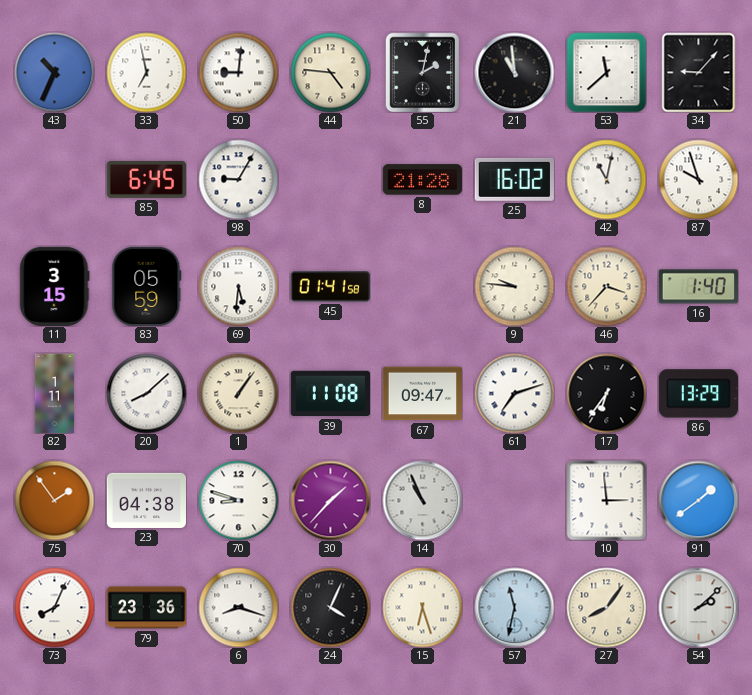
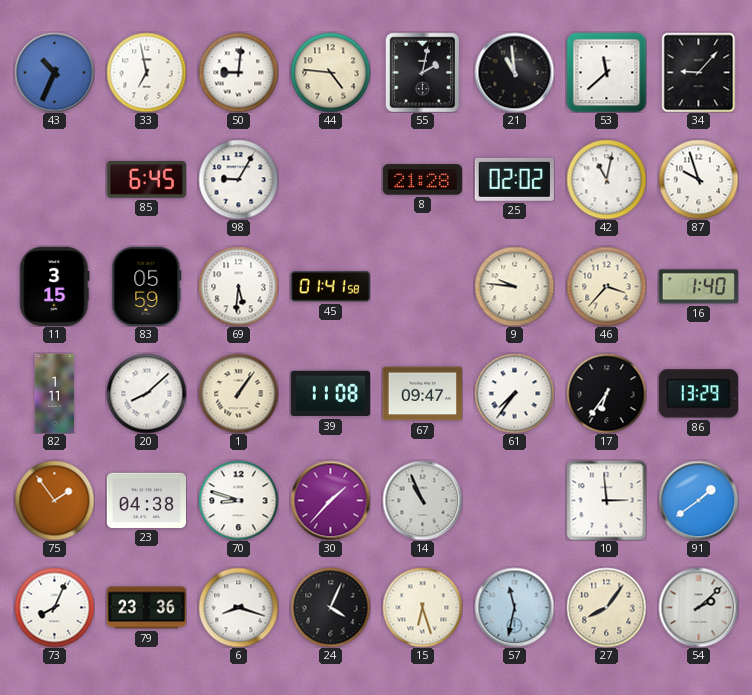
25: 16:02 -> 02:02 (514, 179)
61: 7:12 -> 7:36 (514, 393)
